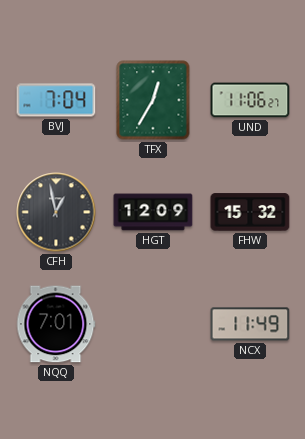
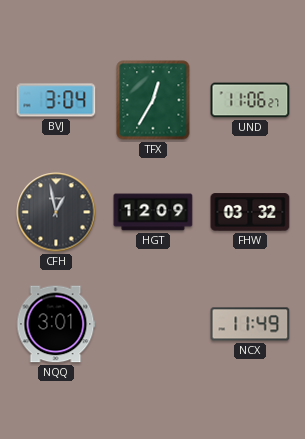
BVJ: 7:04 -> 3:04 (56, 100)
FHW: 15:32 -> 03:32 (250, 212)
NQQ: 7:01 -> 3:01 (56, 324)
